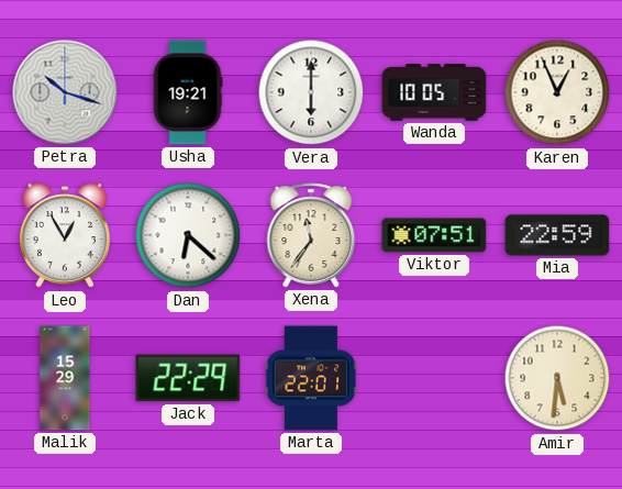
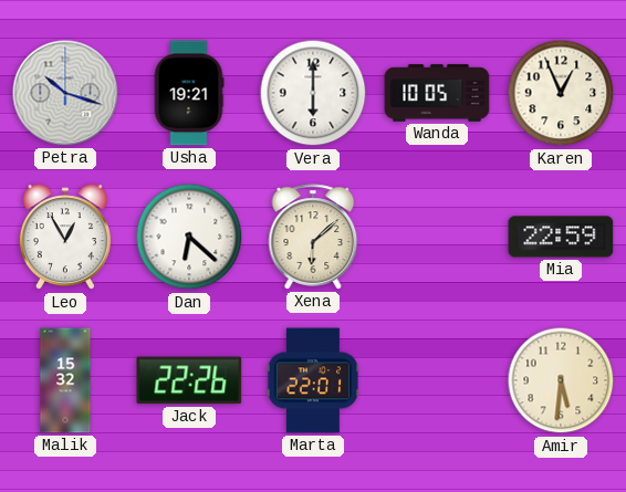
Xena: 11:36 -> 6:08 (313, 237)
Viktor: 07:51 -> none (434, 235)
Malik: 15:29 -> 15:32 (65, 380)
Jack: 22:29 -> 22:26 (189, 380)
